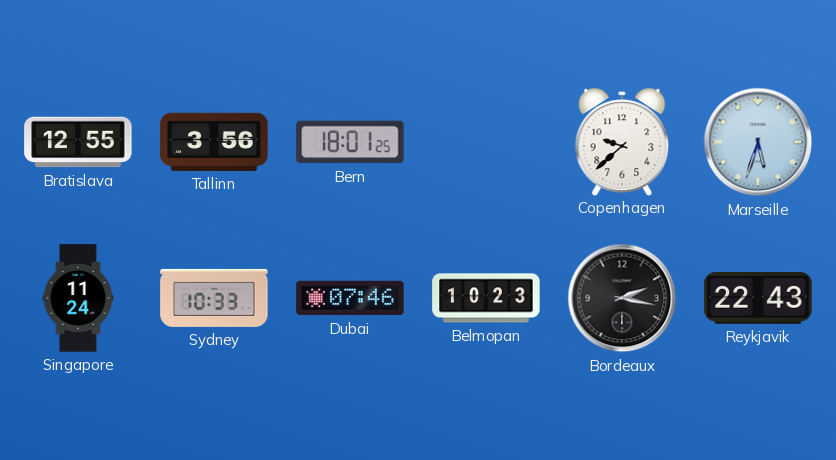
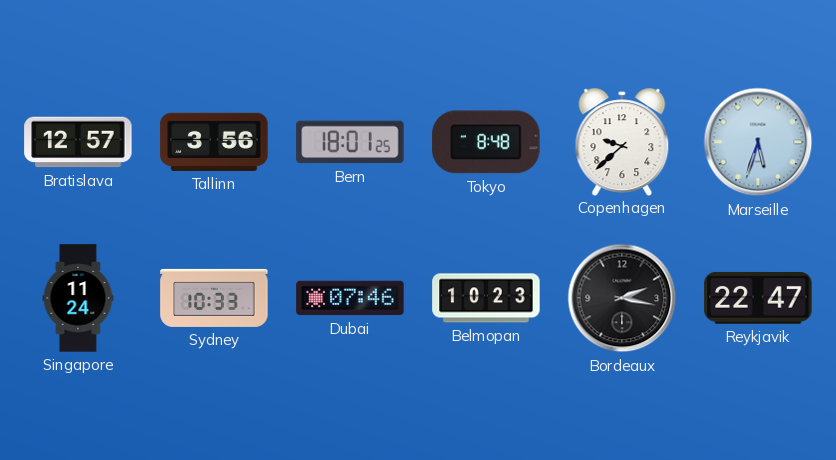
Bratislava: 12:55 -> 12:57 (78, 142)
Tokyo: none -> 8:48 (486, 142)
Reykjavik: 22:43 -> 22:47 (758, 298)
